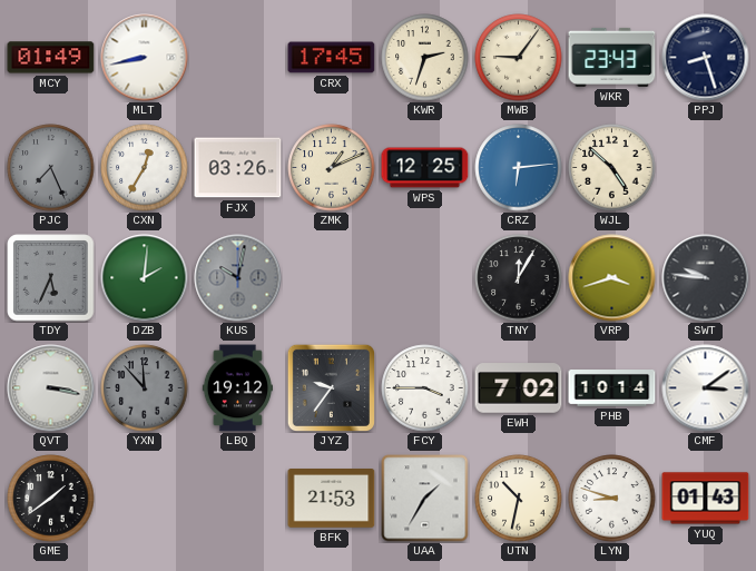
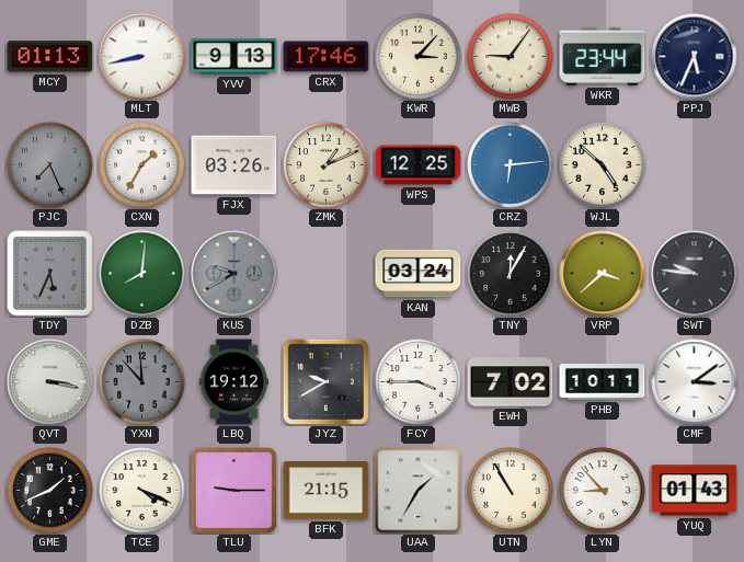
MCY: 01:49 -> 01:13 (50, 57)
YVV: none -> 9:13 (234, 57)
CRX: 17:45 -> 17:46 (327, 57)
KWR: 2:33 -> 3:07 (419, 57)
WKR: 23:43 -> 23:44 (603, 56)
PPJ: 8:27 -> 5:34 (695, 57)
CXN: 12:35 -> 1:35 (142, 165)
DZB: 2:01 -> 8:01 (142, 274)
KUS: 10:02 -> 9:40 (234, 274)
KAN: none -> 03:24 (419, 274)
VRP: 3:42 -> 3:38 (603, 274)
JYZ: 9:36 -> 9:40 (325, 381)
PHB: 10:14 -> 10:11 (603, 382)
GME: 1:39 -> 1:41 (50, 491)
TCE: none -> 4:19 (142, 491)
TLU: none -> 9:15 (233, 490)
BFK: 21:53 -> 21:15 (327, 491)
UTN: 10:32 -> 10:55 (511, 491)
LYN: 8:48 -> 8:53 (603, 491)
